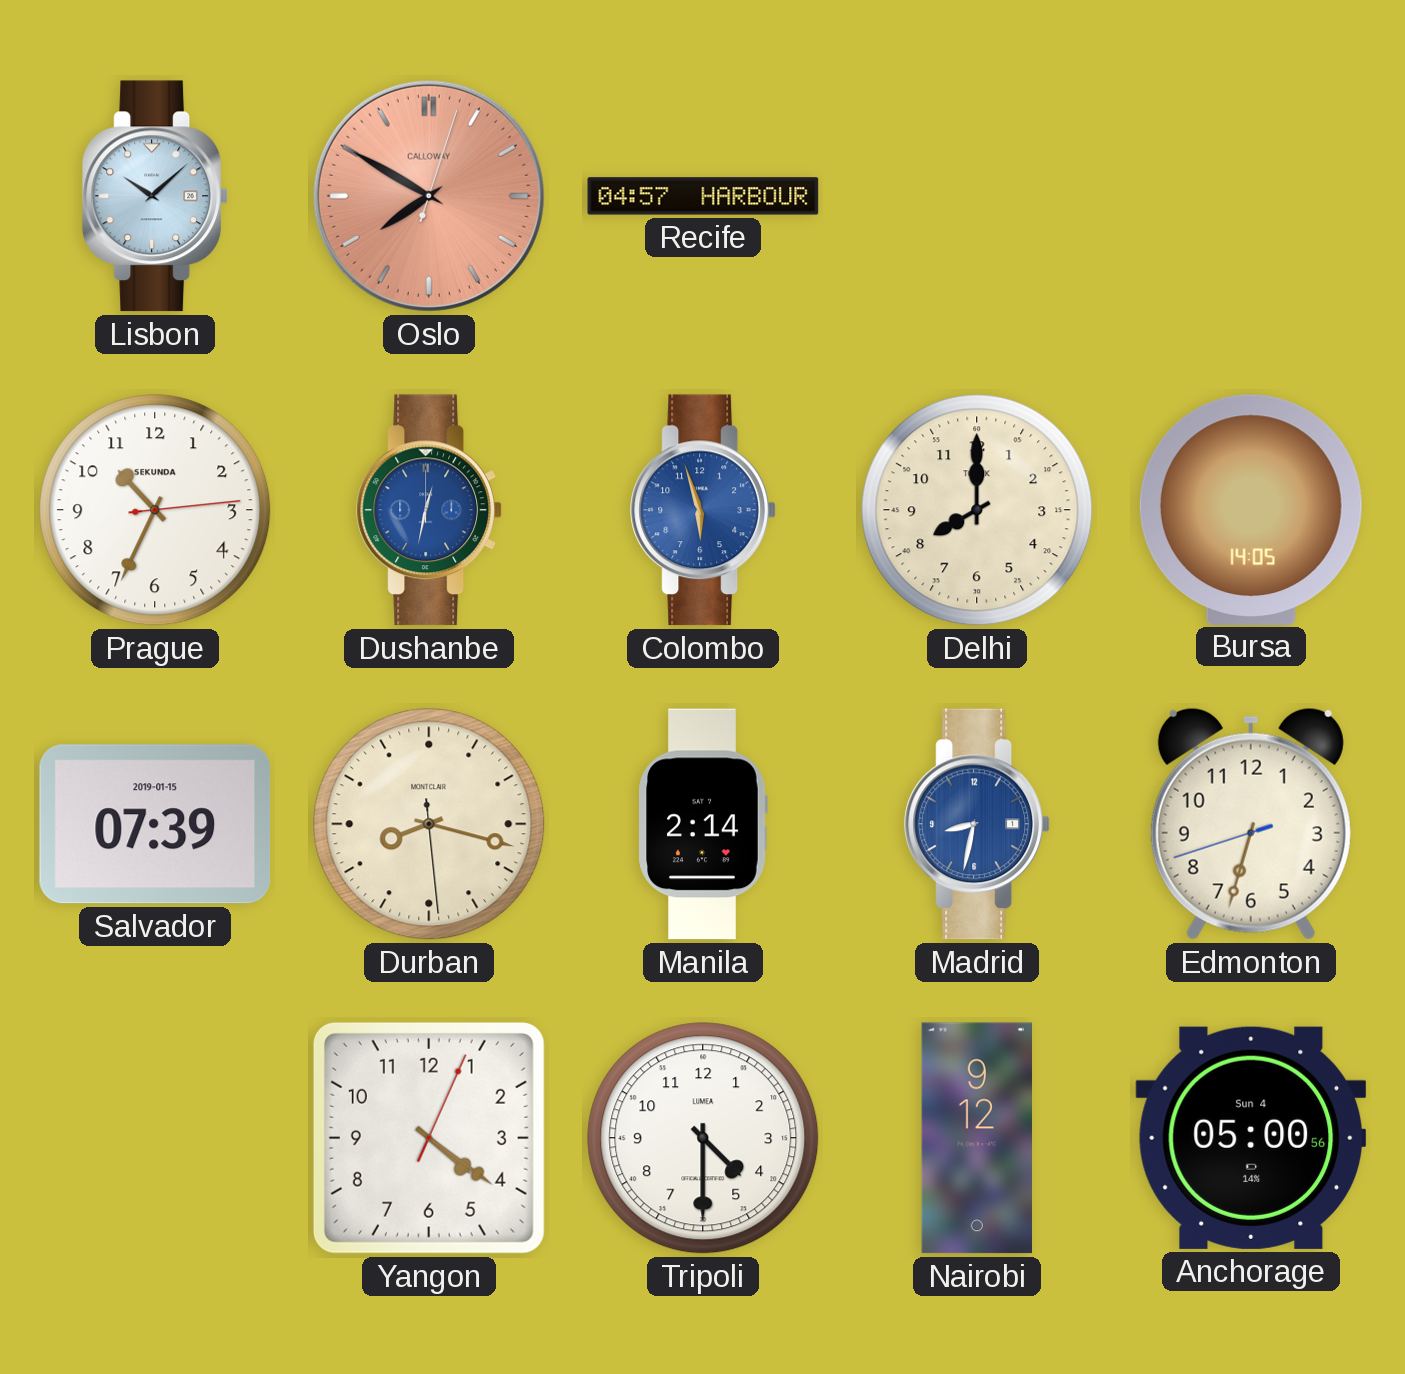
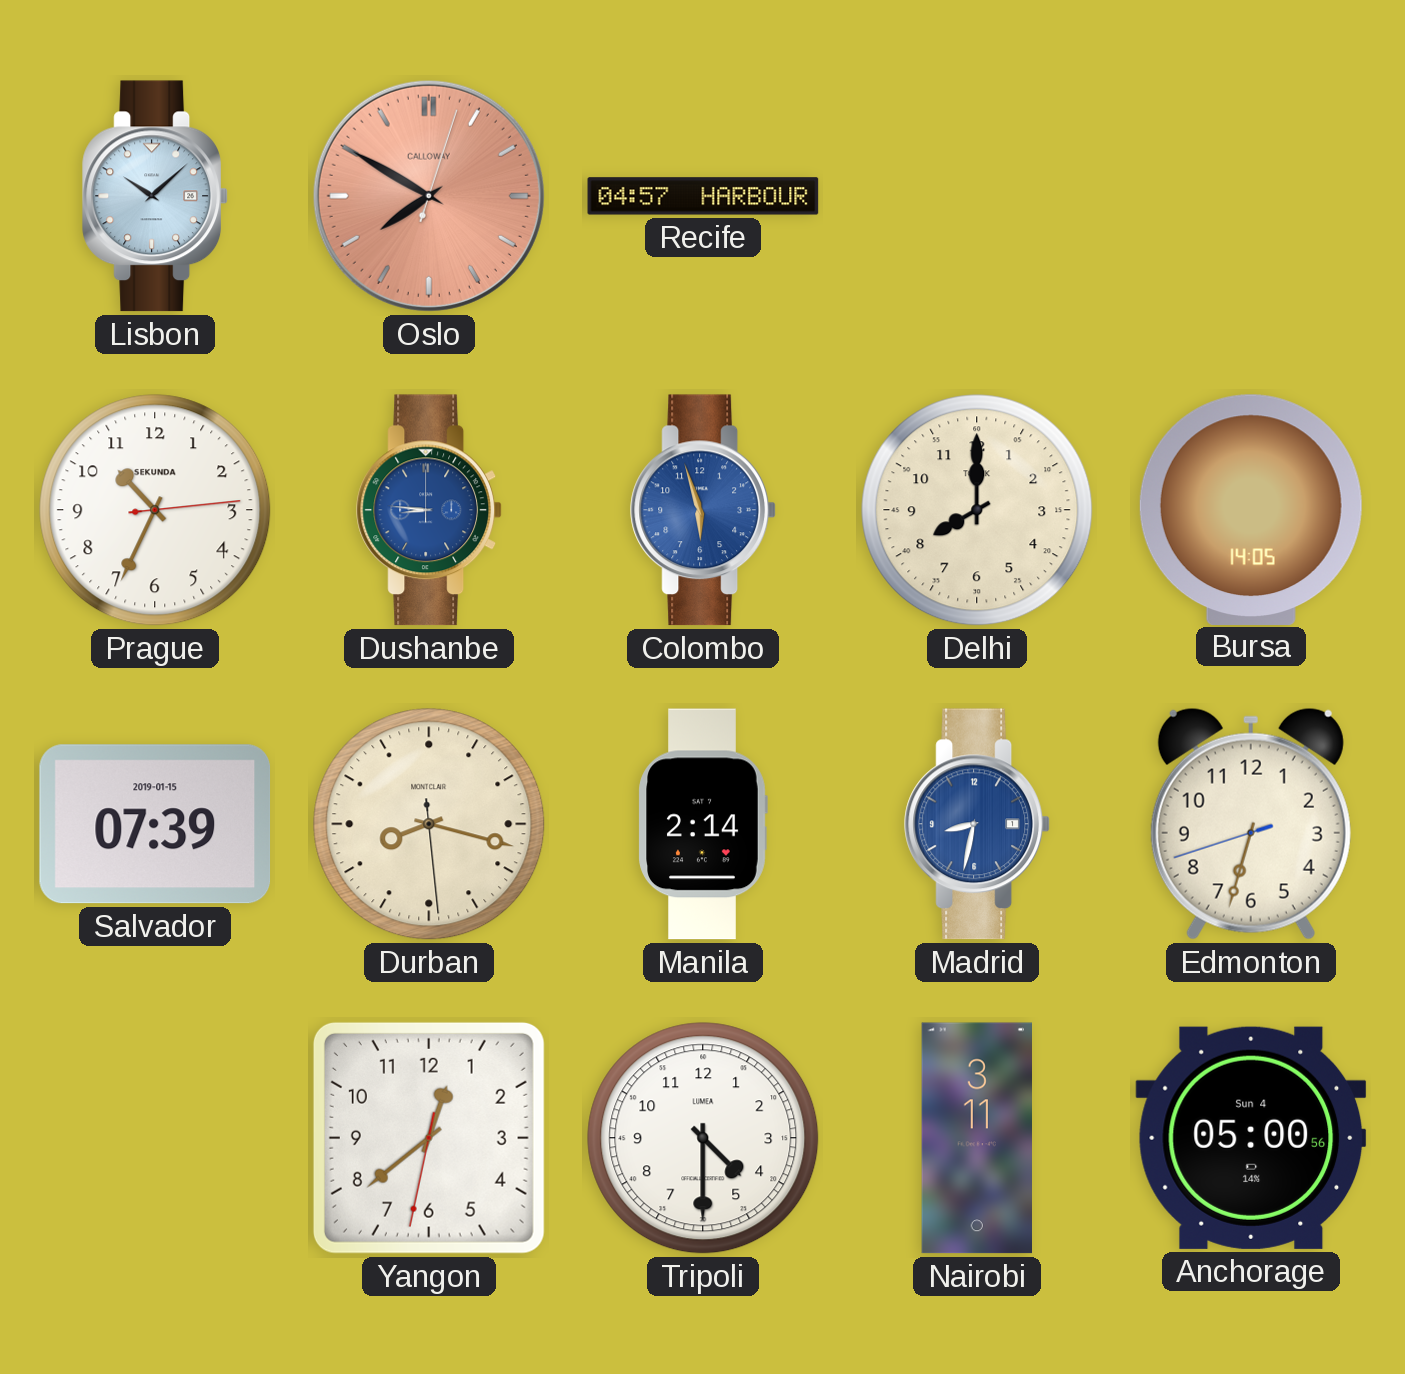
Dushanbe: 12:32 -> 8:46 (429, 510)
Yangon: 4:21 -> 12:38 (429, 1138)
Nairobi: 9:12 -> 3:11 (976, 1138)
